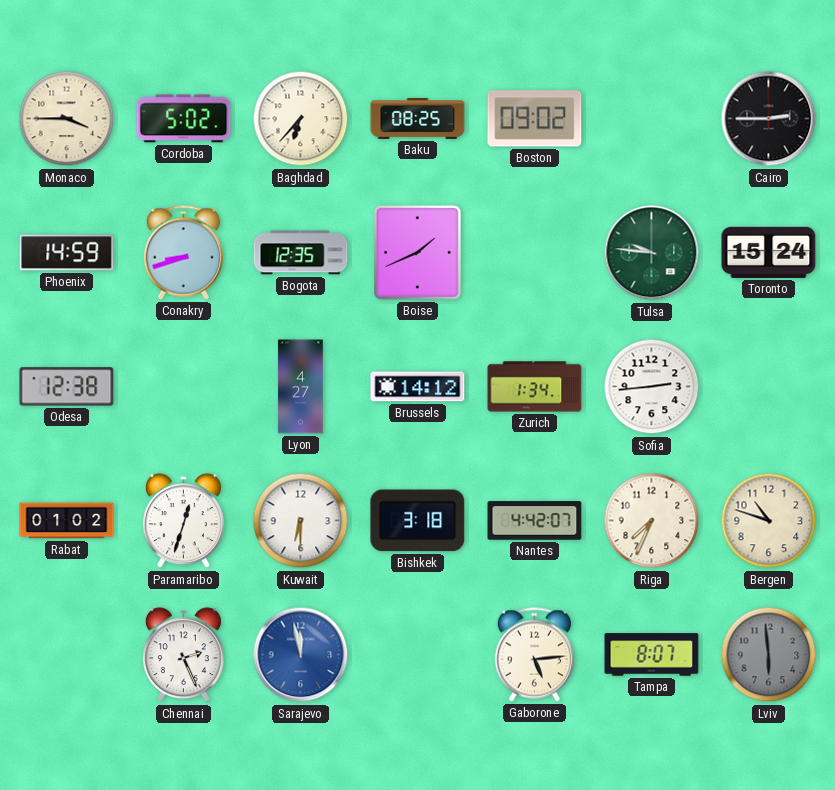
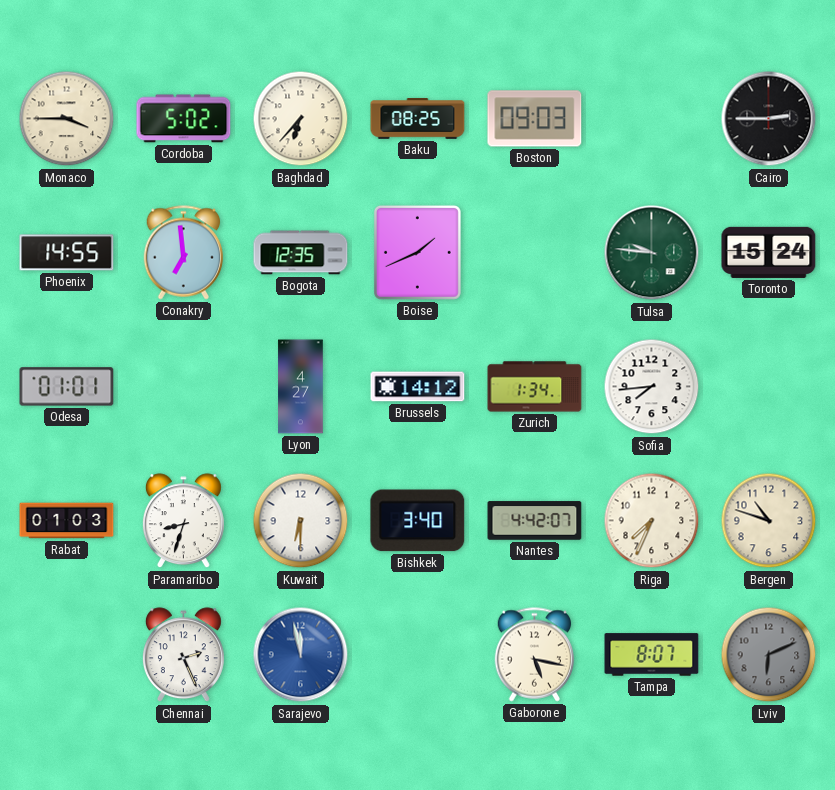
Boston: 09:02 -> 09:03 (535, 119)
Phoenix: 14:59 -> 14:55 (67, 253)
Conakry: 8:42 -> 6:59 (184, 253)
Odesa: 12:38 -> 01:01 (67, 387)
Sofia: 2:44 -> 7:44 (652, 387)
Rabat: 01:02 -> 01:03 (67, 521)
Paramaribo: 12:33 -> 8:33 (183, 521)
Bishkek: 3:18 -> 3:40 (418, 521)
Gaborone: 5:14 -> 5:17 (535, 655)
Lviv: 5:59 -> 6:11 (769, 655)
